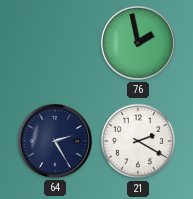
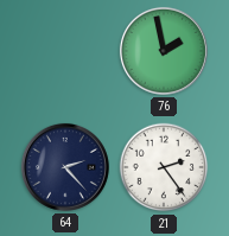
64: 2:25 -> 2:23 (65, 167)
21: 2:20 -> 2:24 (164, 167)
